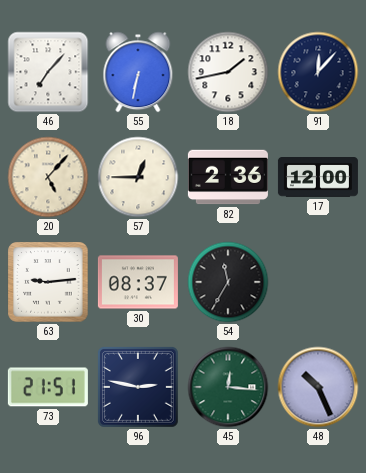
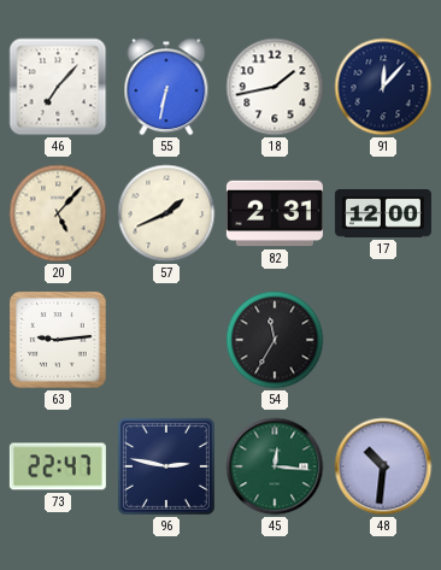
57: 12:45 -> 1:41 (166, 213)
82: 2:36 -> 2:31 (275, 213)
30: 08:37 -> none (138, 282)
73: 21:51 -> 22:47 (58, 466)
48: 10:26 -> 10:31 (383, 466)
